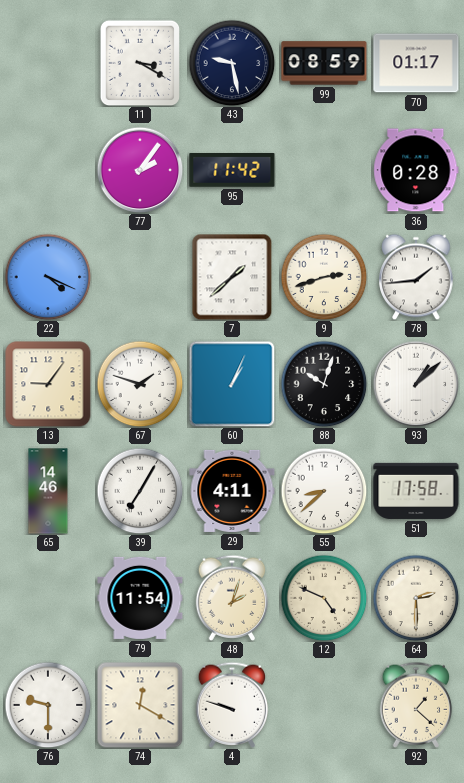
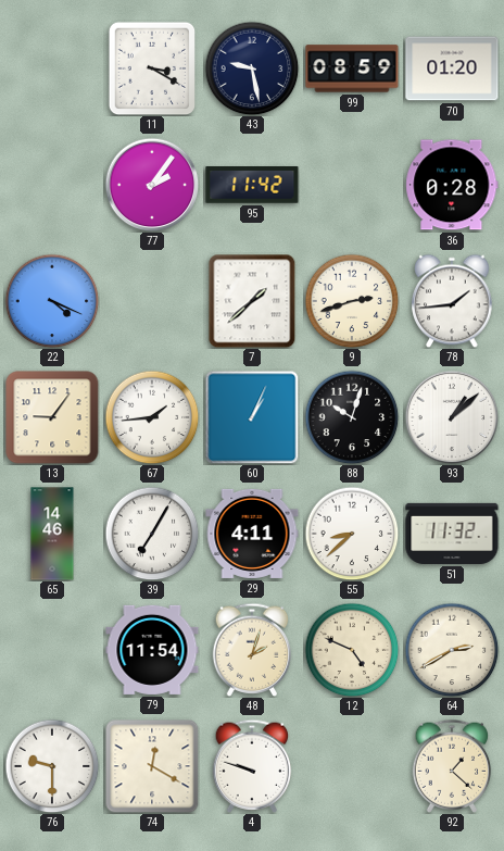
70: 01:17 -> 01:20 (452, 68)
67: 1:48 -> 1:44 (152, 417)
51: 17:58 -> 11:32 (452, 534)
64: 2:30 -> 2:40 (452, 650)
